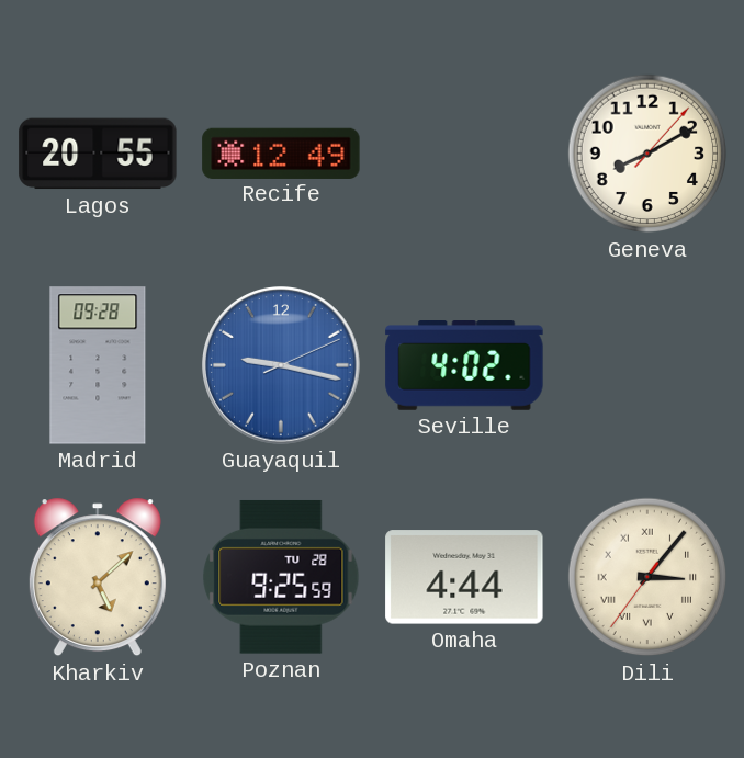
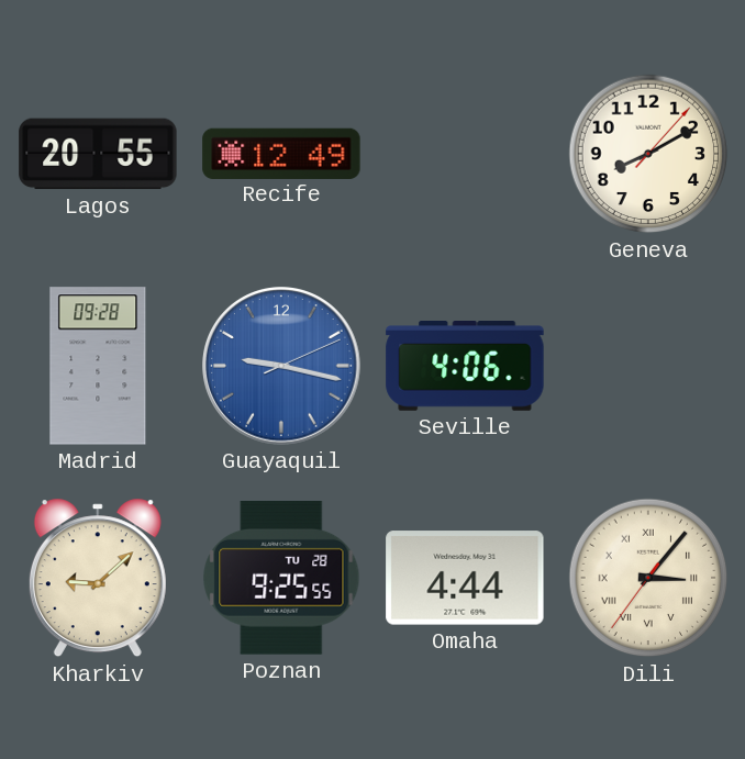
Seville: 4:02 -> 4:06 (465, 367)
Kharkiv: 5:08 -> 9:08 (98, 578)
Poznan: 9:25:59 -> 9:25:55 (281, 578)
